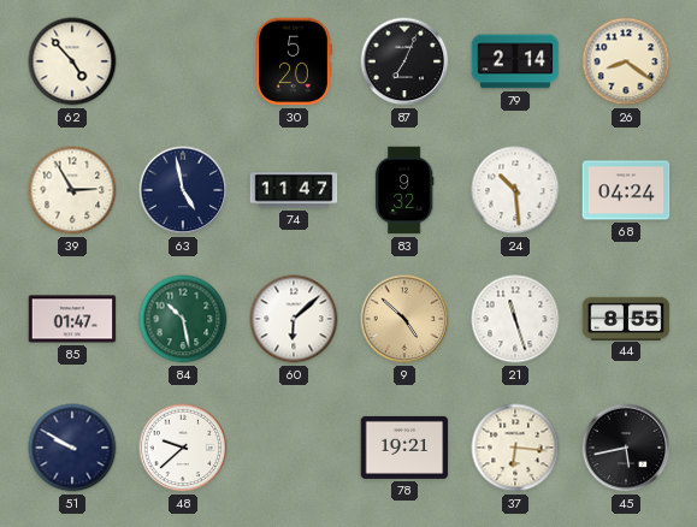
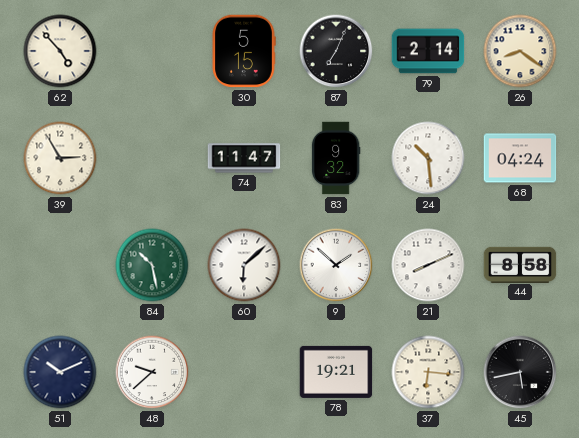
30: 5:20 -> 5:15 (244, 51)
63: 4:58 -> none (183, 190)
85: 01:47 -> none (72, 319)
9: 4:52 -> 1:52 (336, 265)
9 dial: champagne -> white (336, 265)
21: 11:27 -> 8:11 (428, 265)
44: 8:55 -> 8:58 (520, 264)
51: 9:50 -> 10:11 (60, 372)
